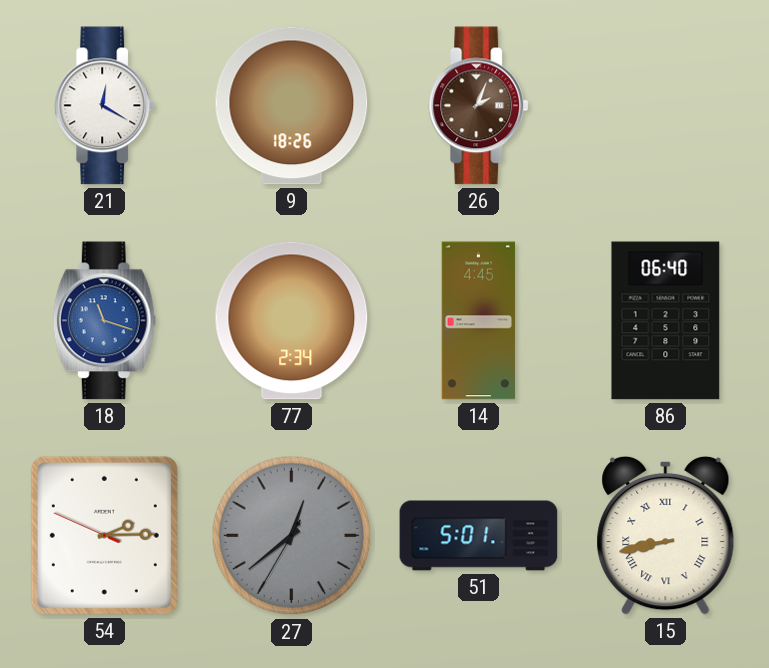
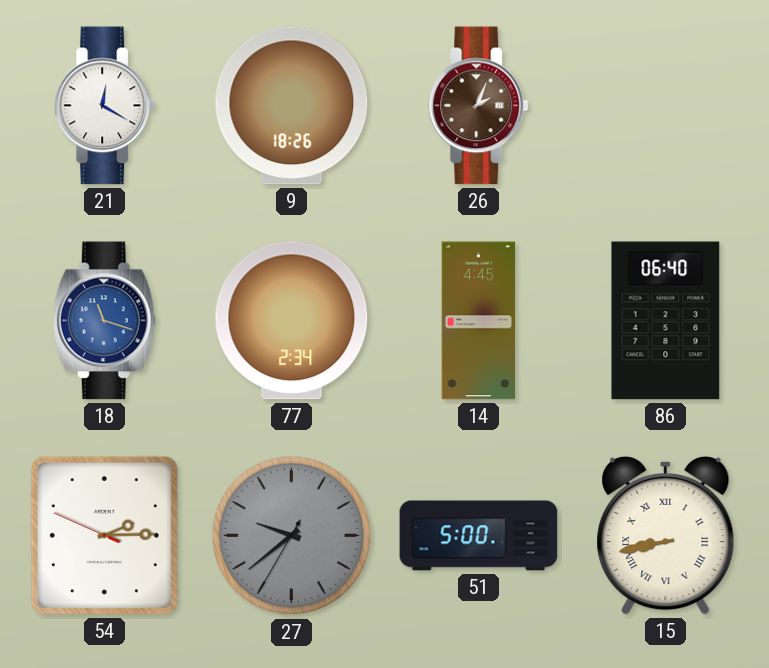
27: 12:38 -> 9:38 (292, 536)
51: 5:01 -> 5:00 (479, 536)
